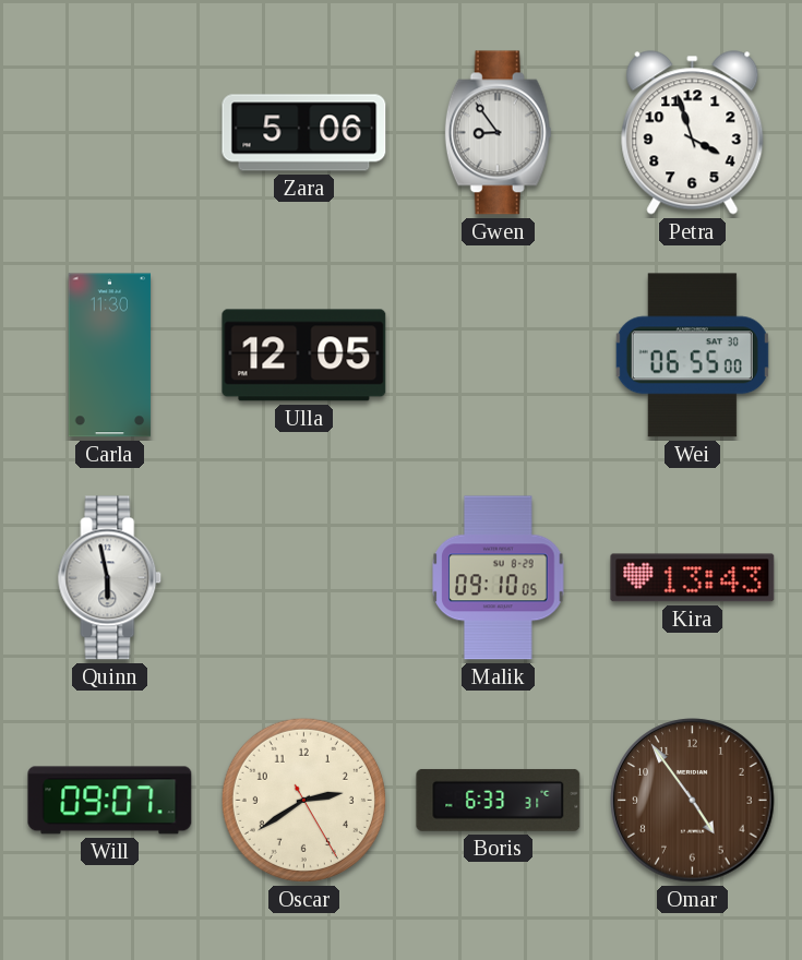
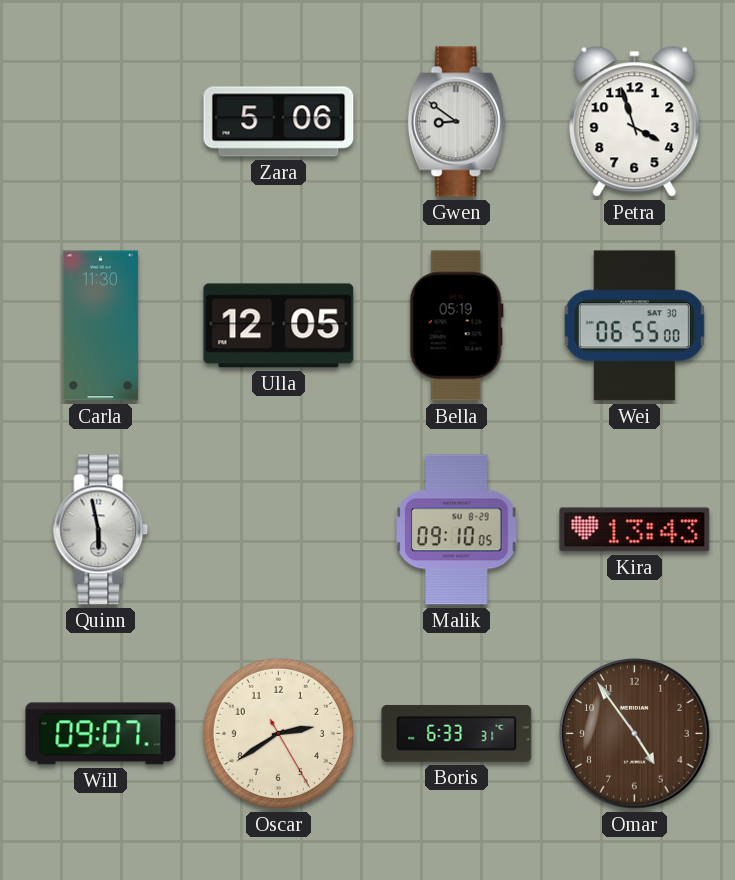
Gwen: 8:54 -> 8:51 (456, 122)
Bella: none -> 05:19 (456, 326)
